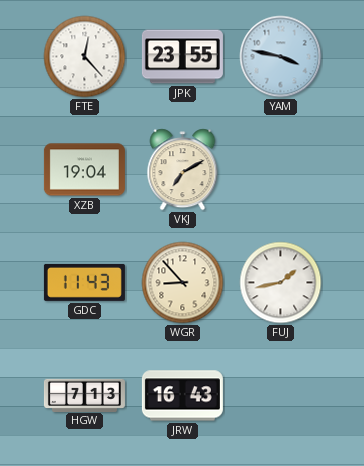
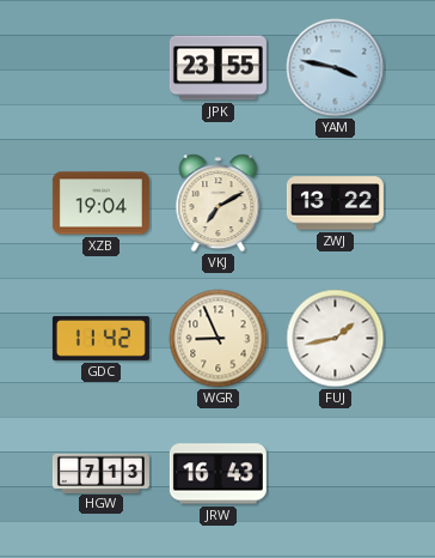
FTE: 12:23 -> none (85, 57)
ZWJ: none -> 13:22 (335, 204)
GDC: 11:43 -> 11:42 (100, 338)
WGR: 8:53 -> 8:56 (219, 339)
